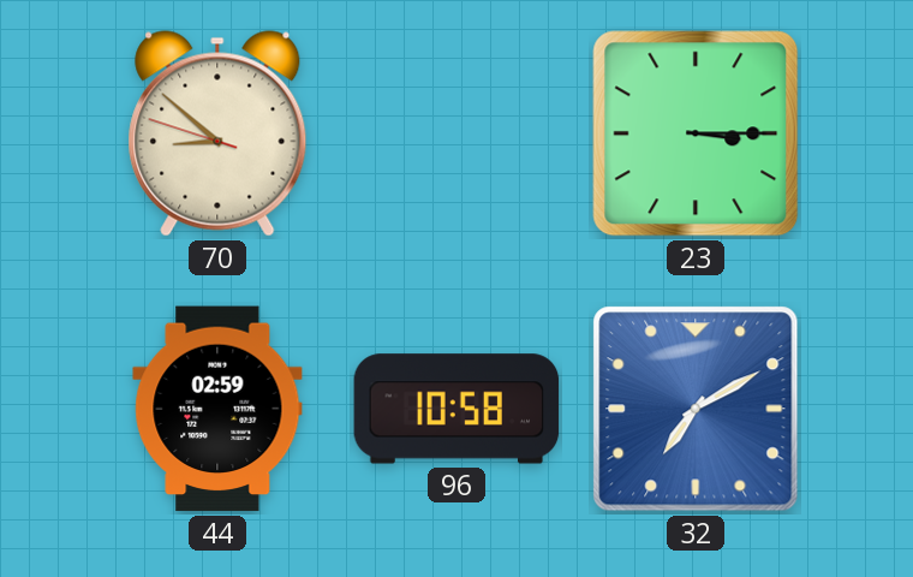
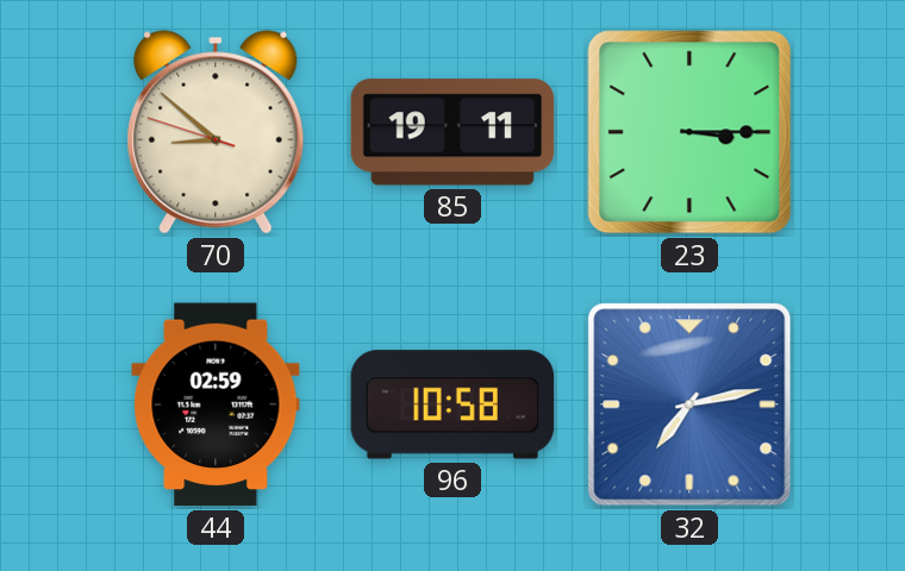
85: none -> 19:11 (453, 132)
32: 7:10 -> 7:13 (689, 404)
